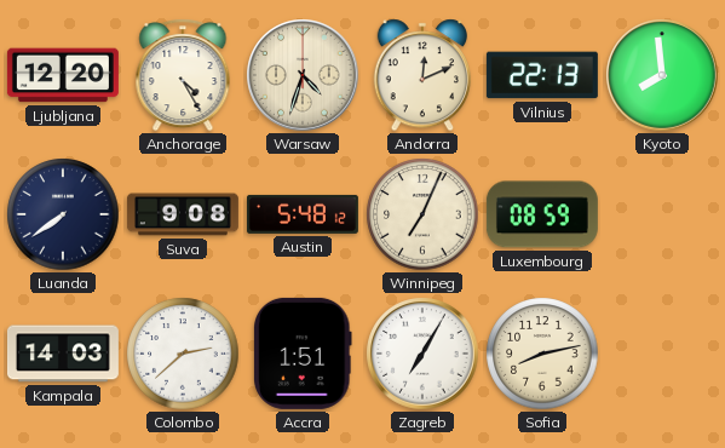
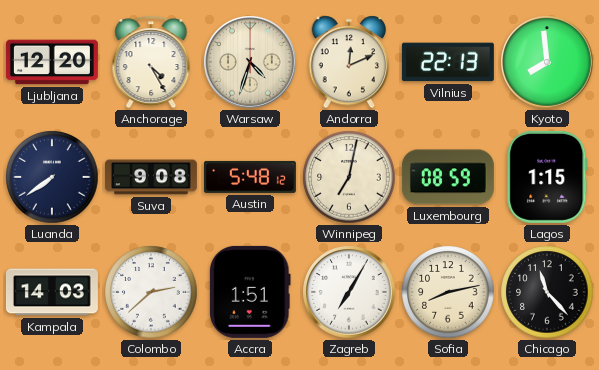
Winnipeg: 7:04 -> 7:02 (349, 177)
Lagos: none -> 1:15 (547, 177)
Chicago: none -> 11:23 (547, 292)
